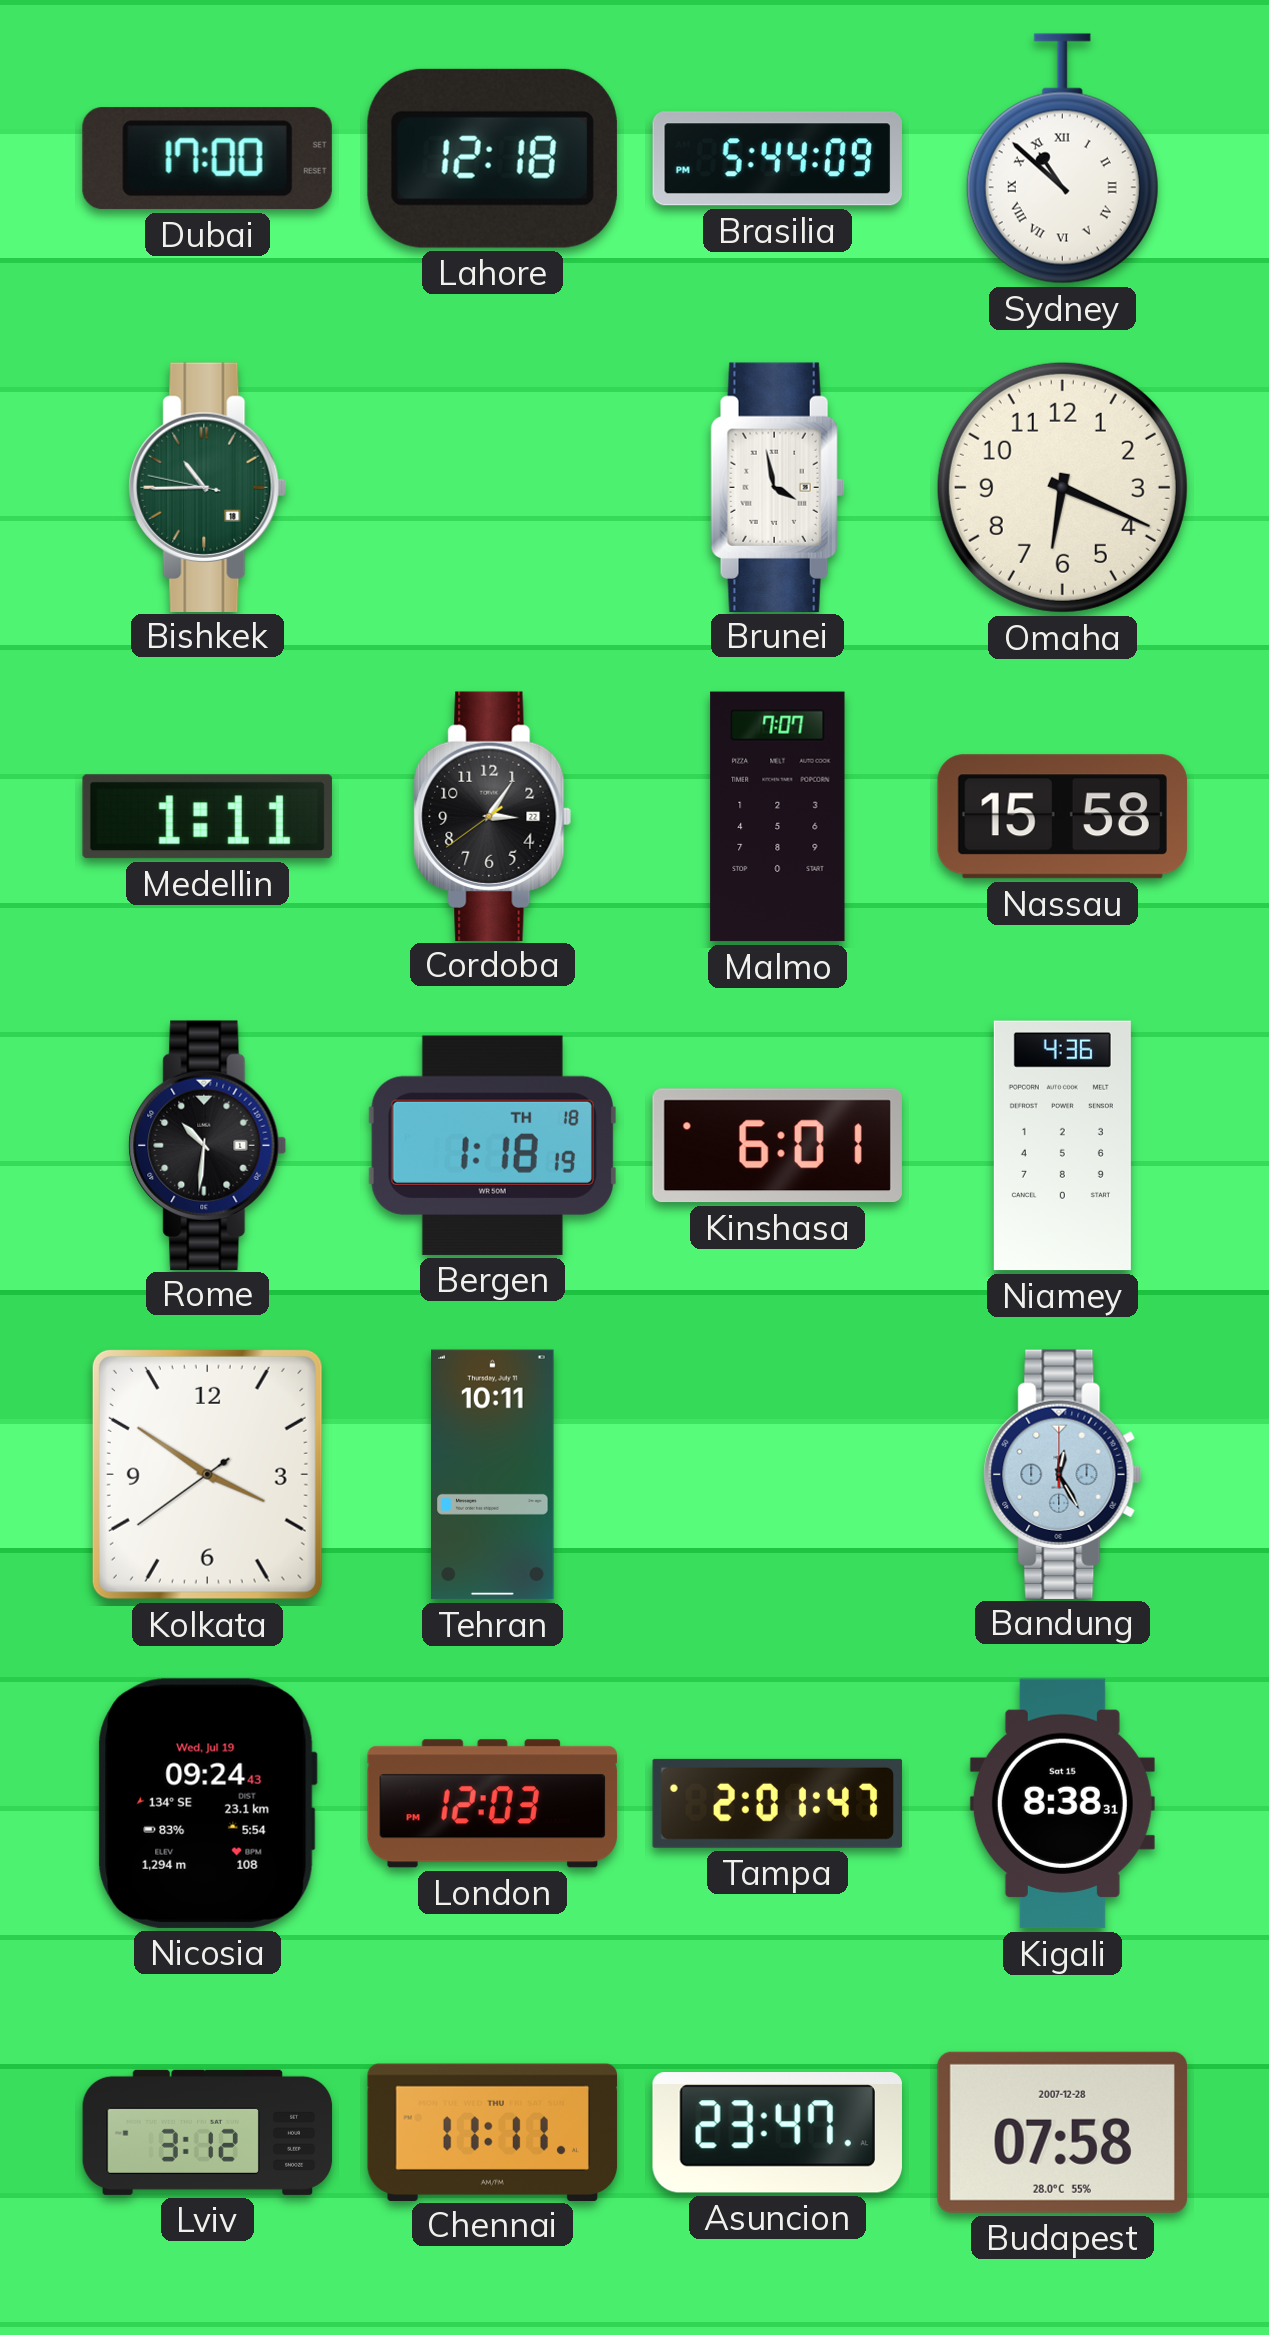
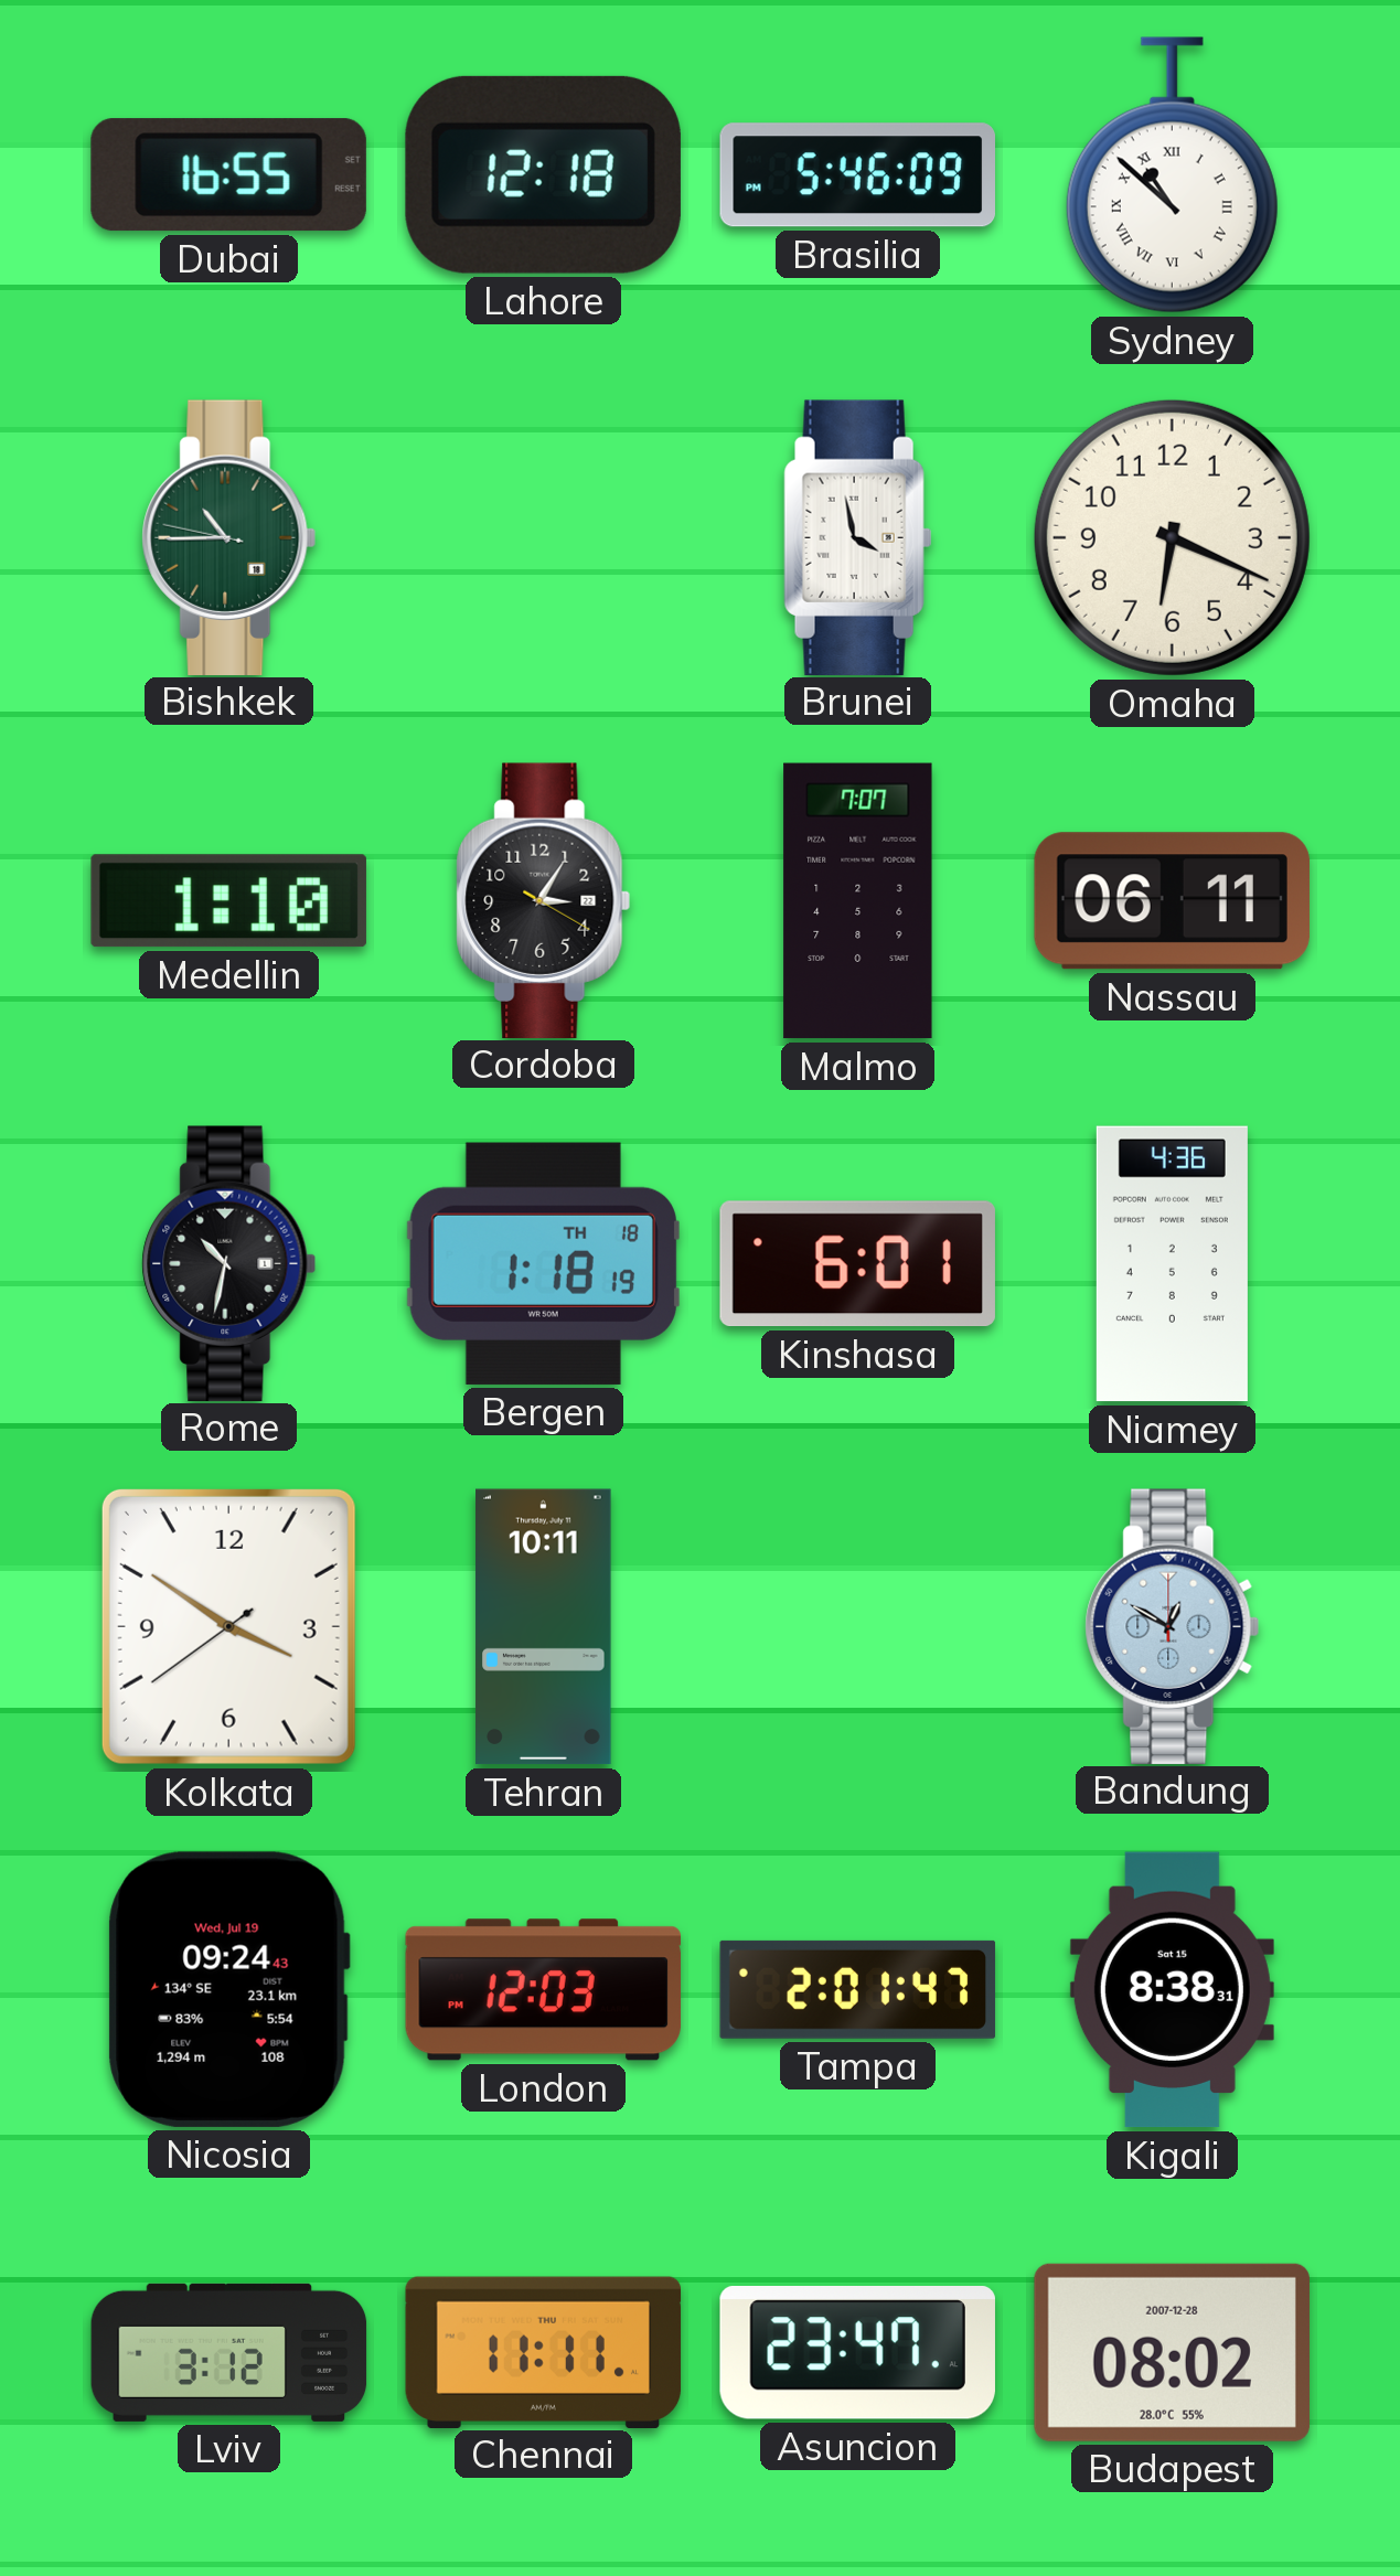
Dubai: 17:00 -> 16:55 (228, 175)
Brasilia: 5:44 -> 5:46 (857, 175)
Medellin: 1:11 -> 1:10 (228, 901)
Cordoba: 3:05:39 -> 3:05:20 (544, 900)
Nassau: 15:58 -> 06:11 (1172, 901)
Rome: 10:31 -> 10:32 (229, 1263)
Bandung: 12:25 -> 12:50 (1173, 1626)
Budapest: 07:58 -> 08:02 (1172, 2352)
